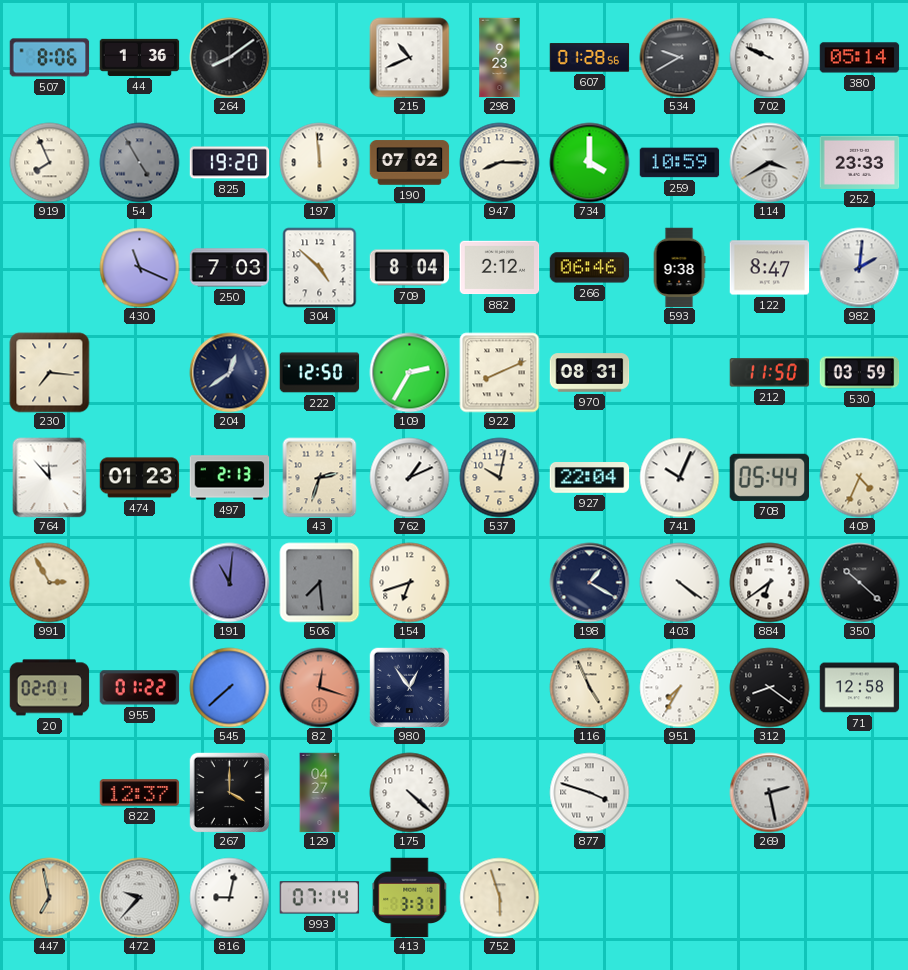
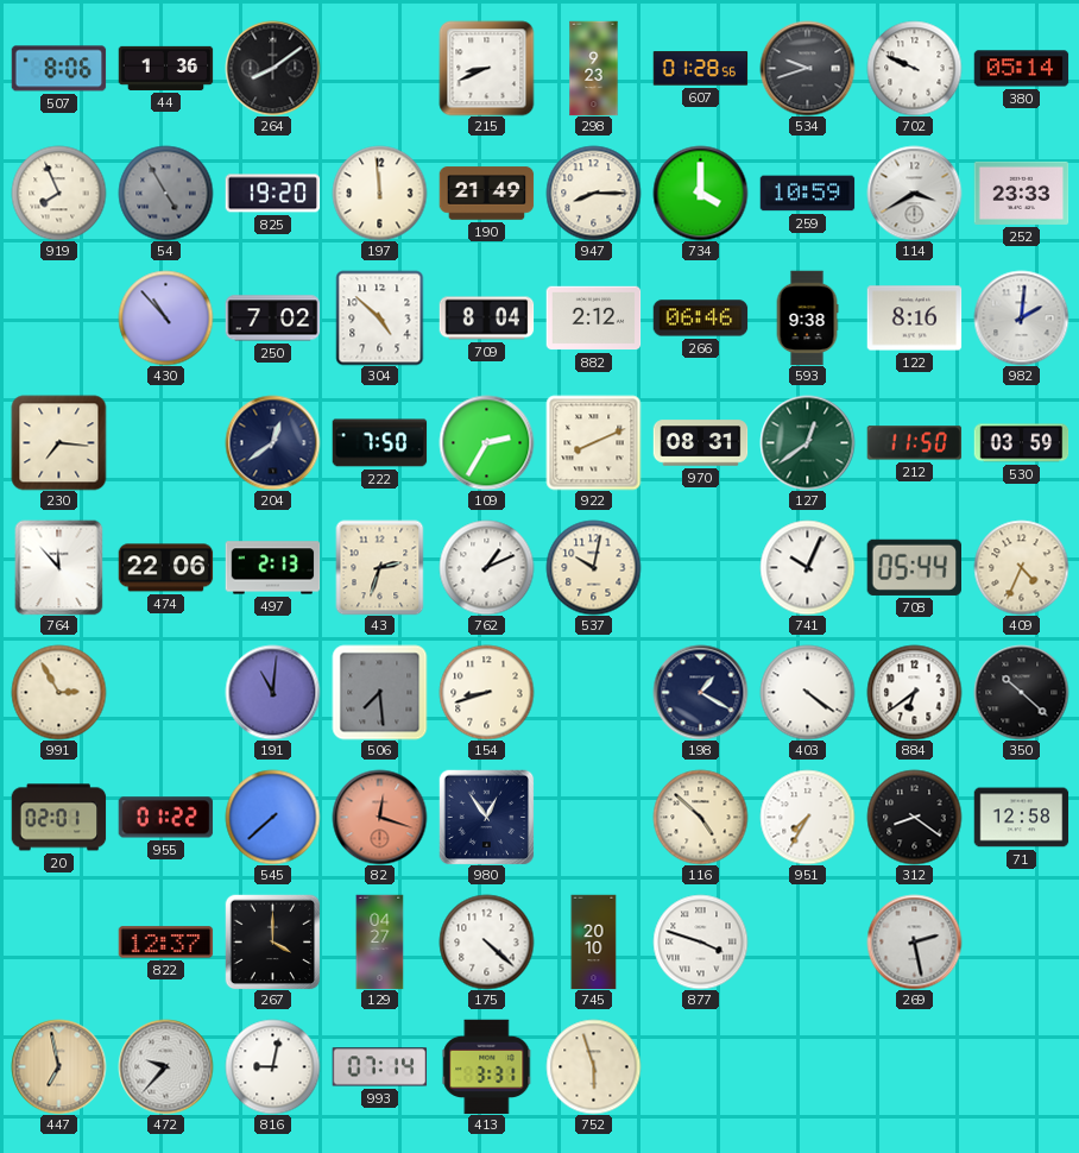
215: 10:41 -> 8:41 (486, 68)
534: 9:40 -> 9:42 (807, 68)
190: 07:02 -> 21:49 (486, 194)
430: 11:19 -> 10:53 (165, 317)
250: 7:03 -> 7:02 (272, 319)
122: 8:47 -> 8:16 (914, 319)
222: 12:50 -> 7:50 (379, 443)
127: none -> 12:39 (807, 442)
474: 01:23 -> 22:06 (165, 568)
927: 22:04 -> none (589, 478)
154: 6:42 -> 8:42 (486, 692)
116: 4:56 -> 4:52 (700, 817)
745: none -> 20:10 (594, 941)
